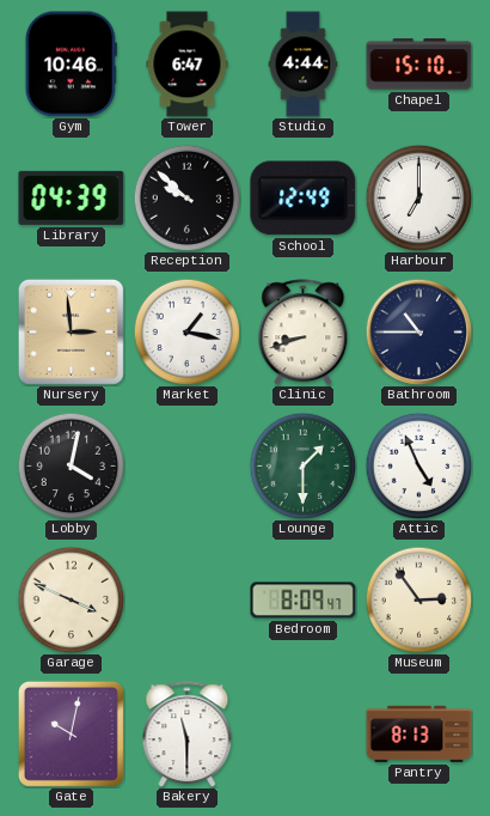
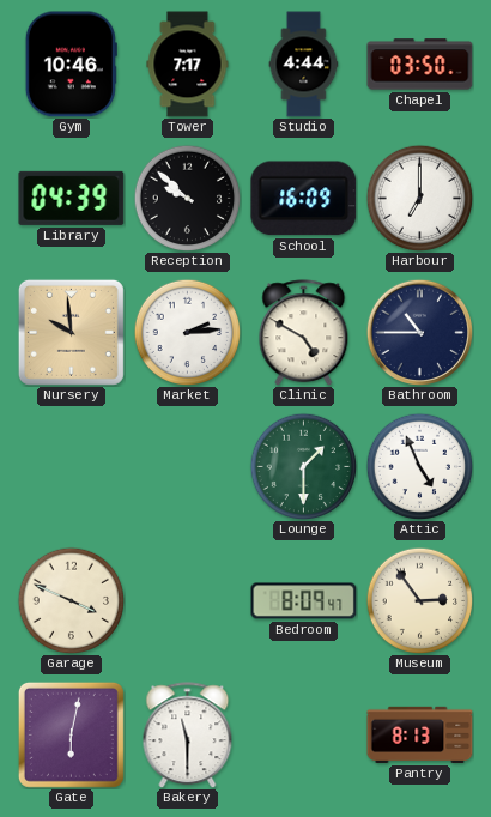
Tower: 6:47 -> 7:17 (188, 65)
Chapel: 15:10 -> 03:50 (420, 65)
School: 12:49 -> 16:09 (304, 199)
Nursery: 2:59 -> 9:59 (71, 332)
Market: 1:17 -> 2:14 (187, 332)
Clinic: 8:42 -> 4:50 (304, 333)
Lobby: 4:02 -> none (71, 465)
Gate: 10:02 -> 6:02 (71, 734)
